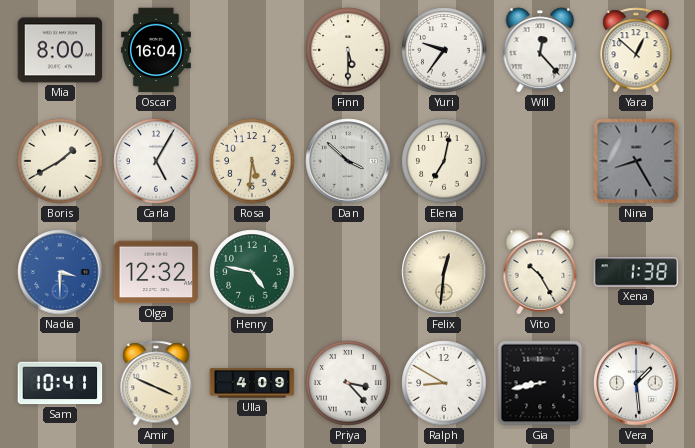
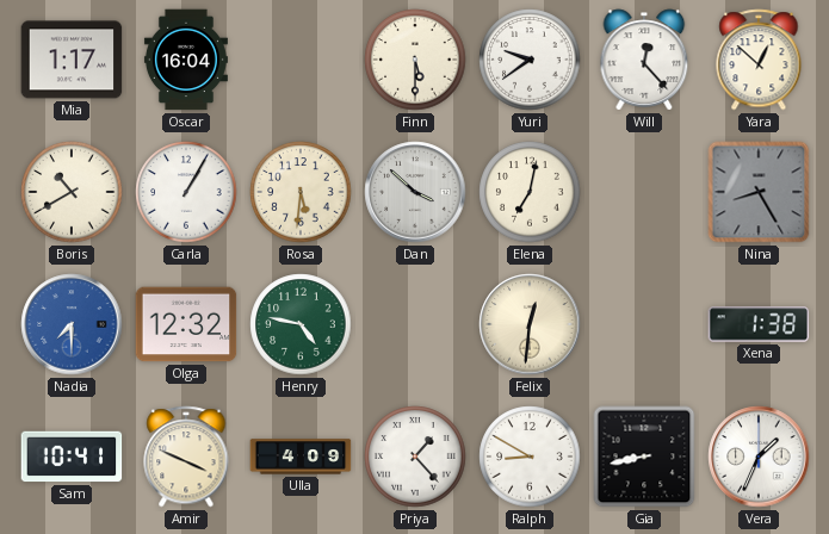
Mia: 8:00 -> 1:17 (72, 60)
Yuri: 9:36 -> 9:39 (530, 60)
Boris: 1:40 -> 10:40 (72, 192)
Carla: 5:05 -> 1:05 (186, 192)
Nadia: 3:30 -> 7:30 (72, 324)
Vito: 10:25 -> none (540, 272)
Priya: 3:23 -> 1:23 (415, 457)
Vera: 1:29 -> 1:34 (759, 457)
